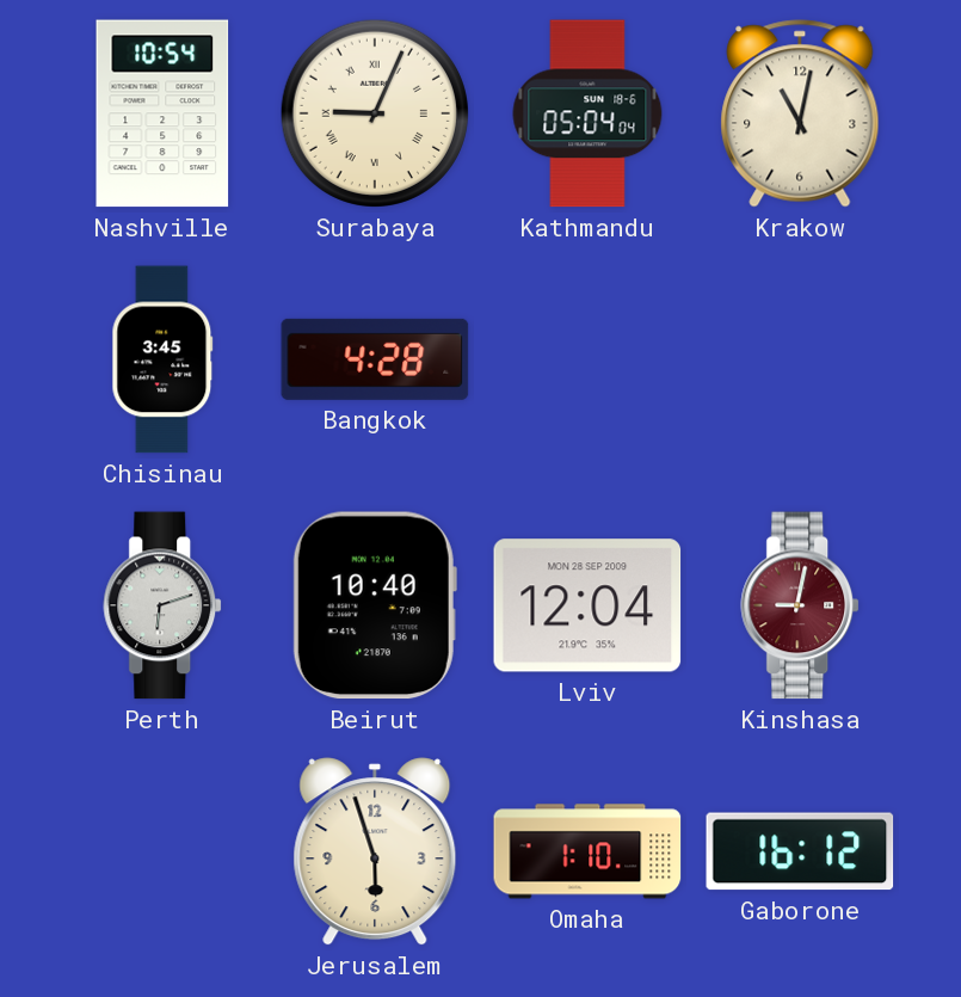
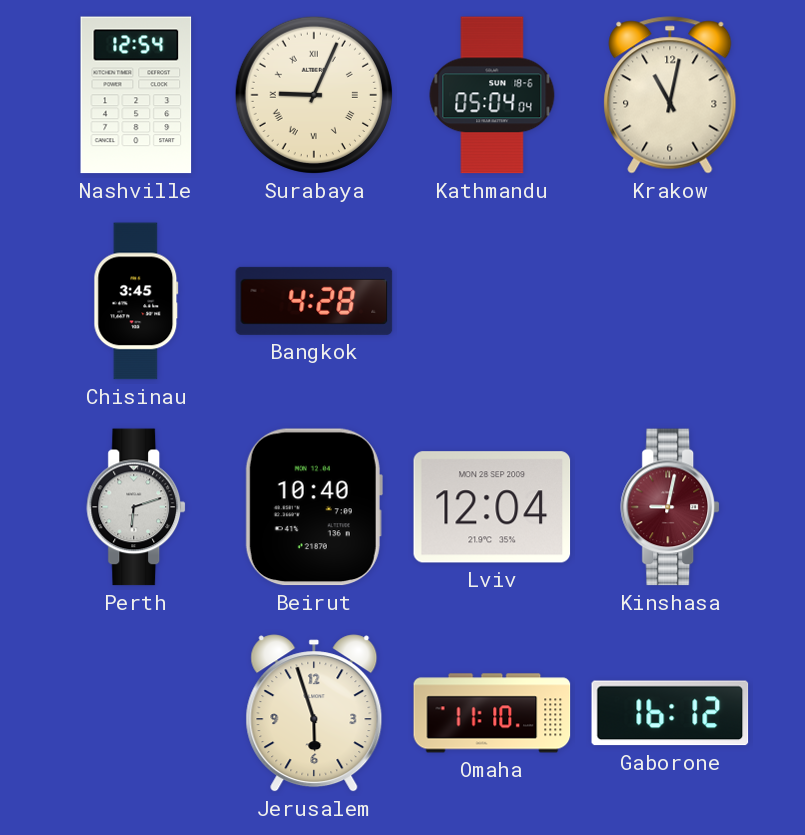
Nashville: 10:54 -> 12:54 (136, 95)
Omaha: 1:10 -> 11:10 (492, 713)
